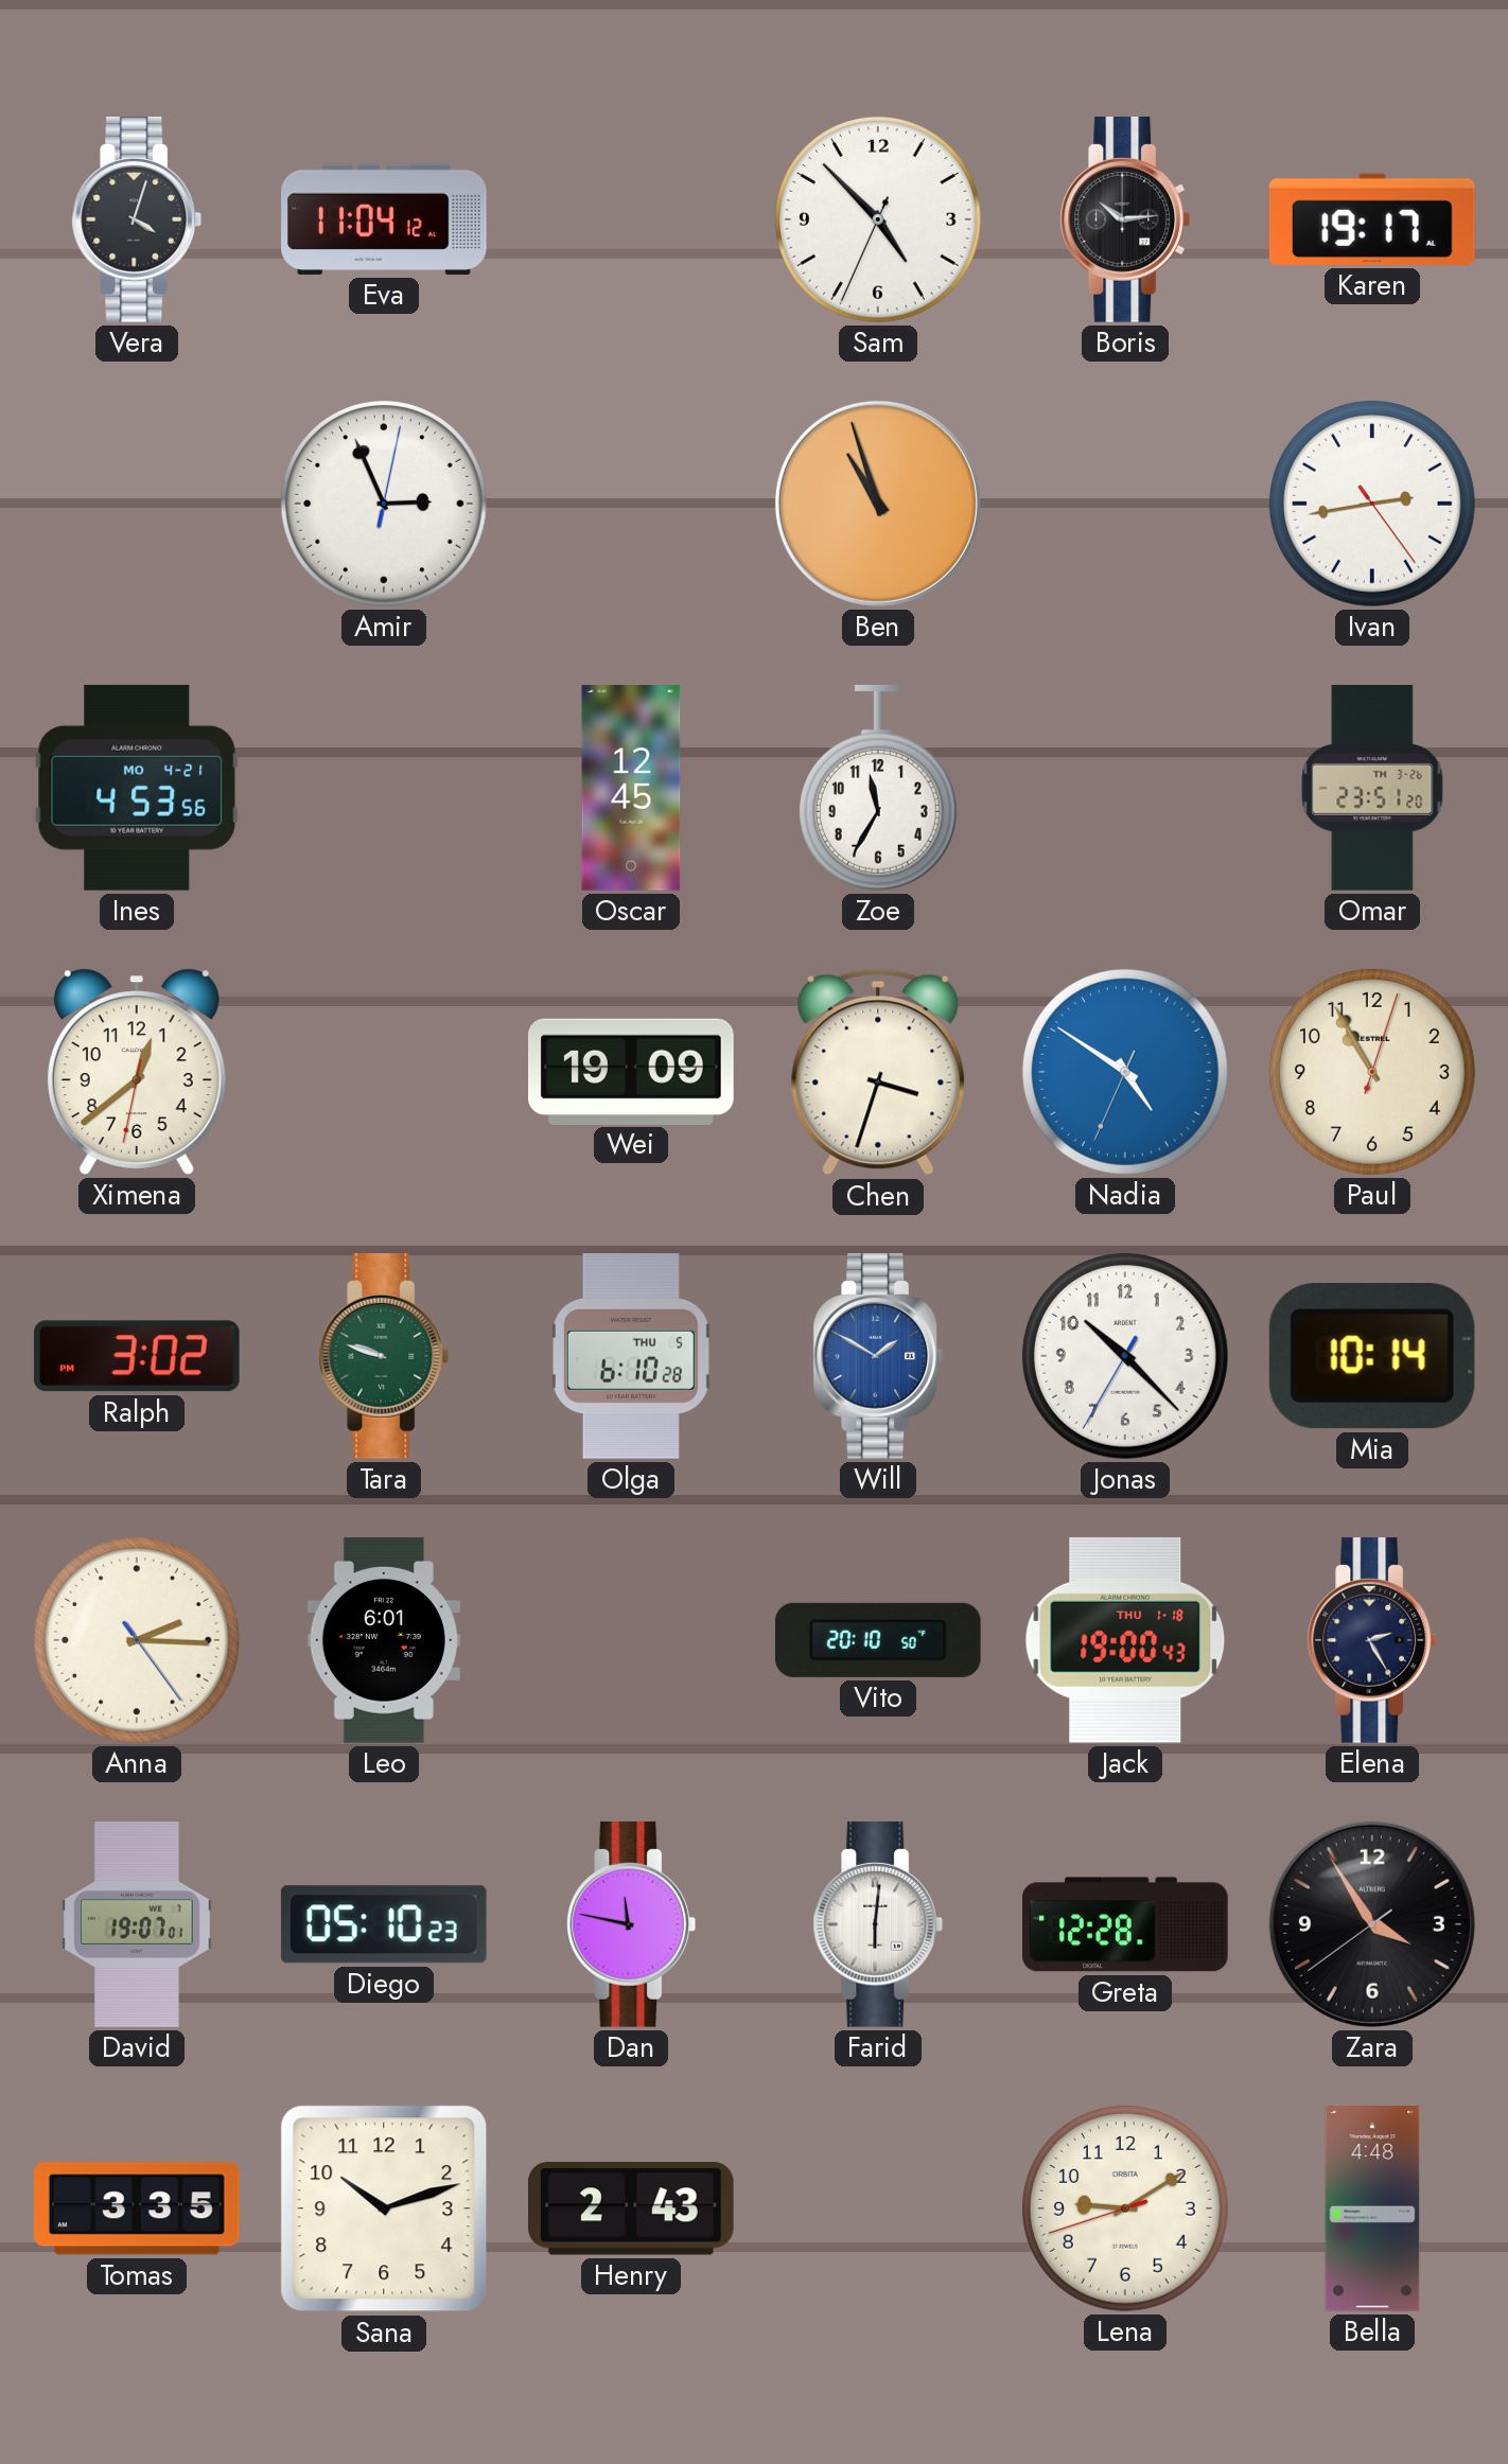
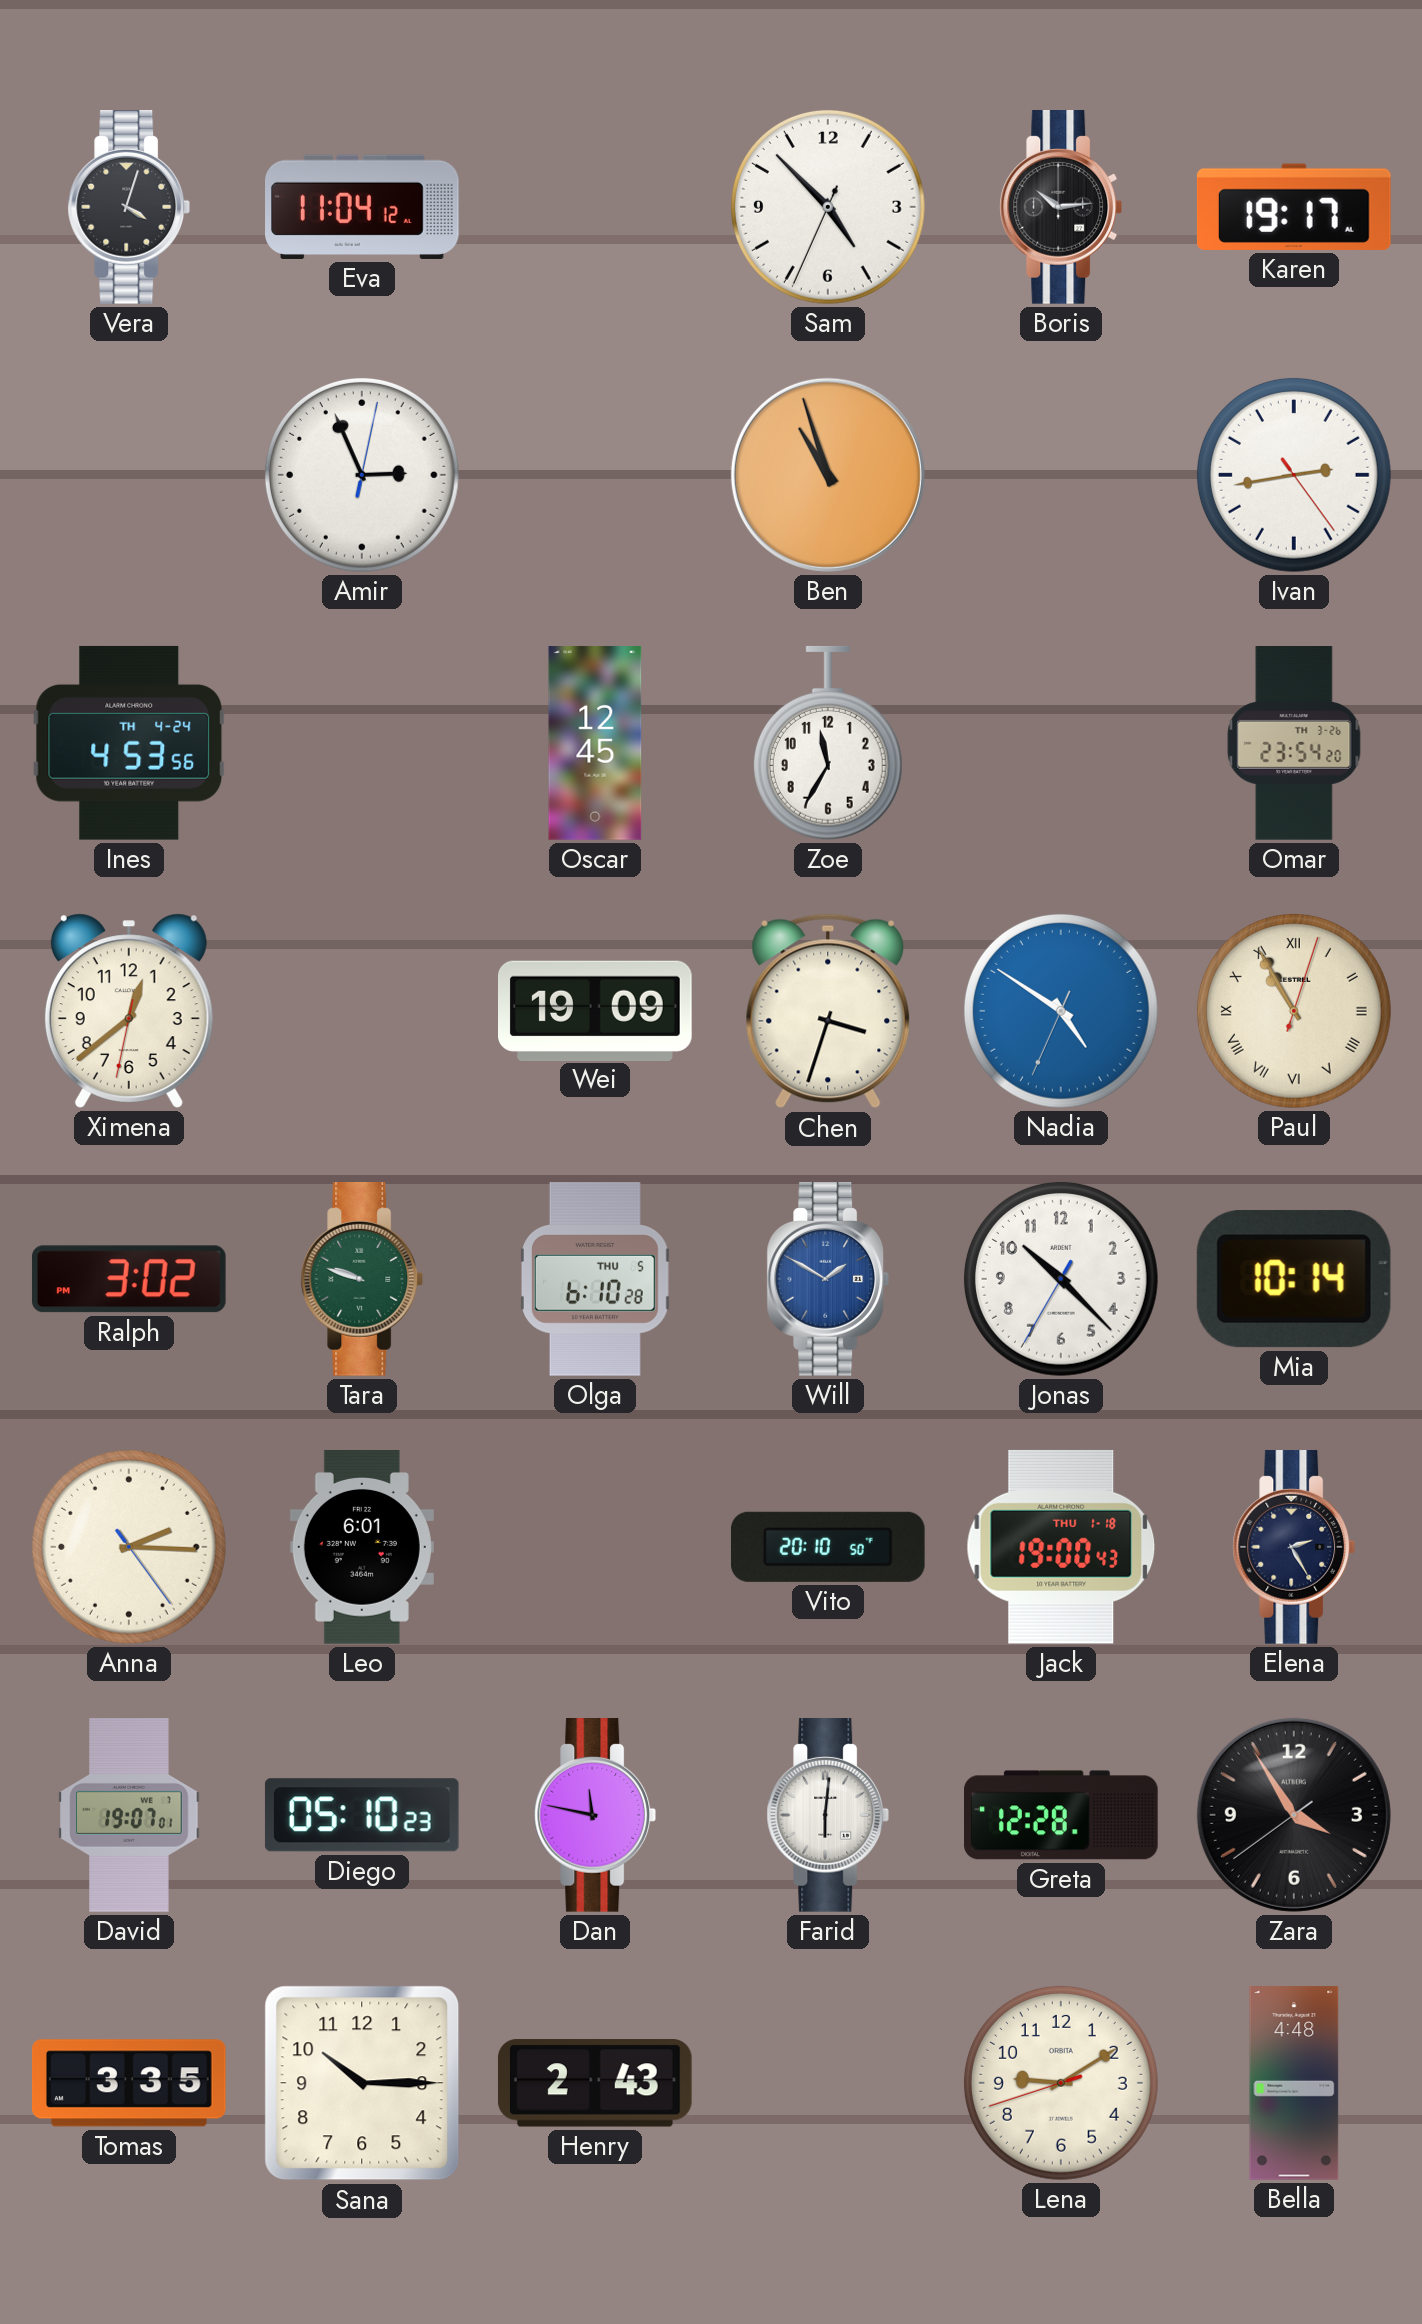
Ines date: MO 4-21 -> TH 4-24 (129, 743)
Omar: 23:51 -> 23:54 (1294, 743)
Paul numerals: Arabic -> Roman (1294, 1011)
Sana: 10:12 -> 10:15 (362, 2083)
